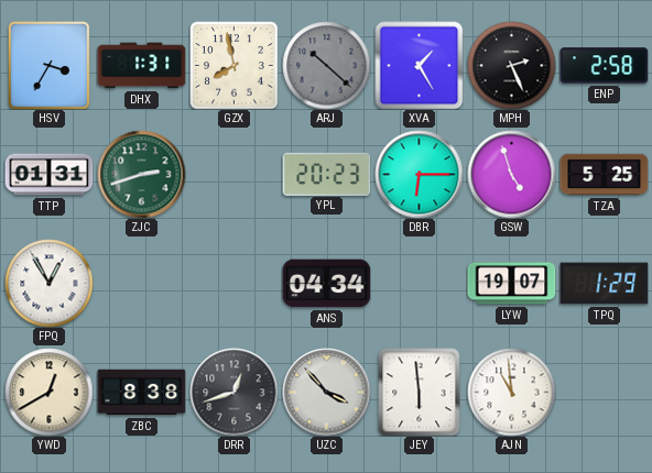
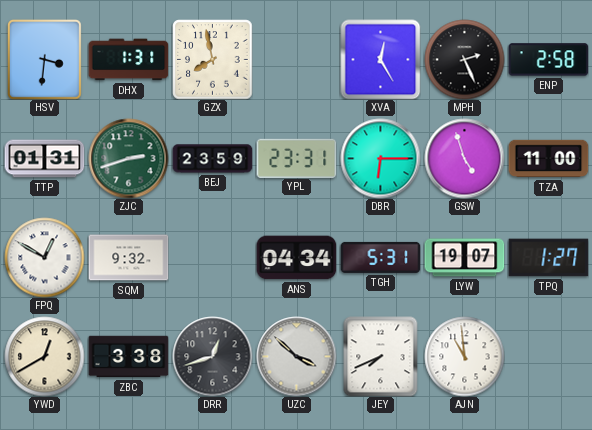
HSV: 3:35 -> 3:31 (44, 60)
ARJ: 10:22 -> none (326, 65)
XVA: 1:25 -> 12:25 (380, 59)
BEJ: none -> 23:59 (212, 159)
YPL: 20:23 -> 23:31 (296, 158)
TZA: 5:25 -> 11:00 (548, 159)
FPQ: 12:55 -> 12:50 (44, 257)
SQM: none -> 9:32 (128, 258)
TGH: none -> 5:31 (380, 257)
TPQ: 1:29 -> 1:27 (548, 258)
ZBC: 8:38 -> 3:38 (128, 357)
UZC: 3:53 -> 3:52 (296, 356)
JEY: 5:59 -> 7:41 (381, 356)
